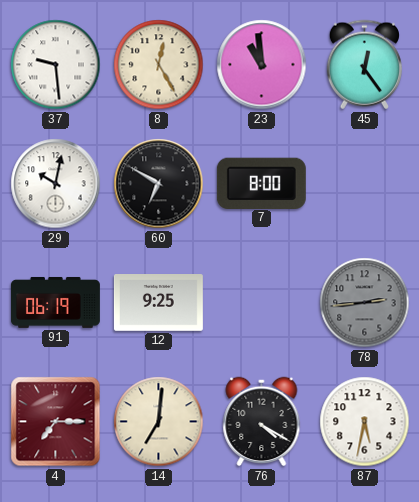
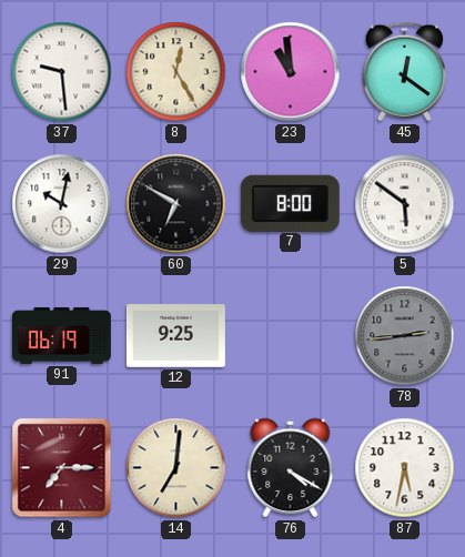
45: 12:24 -> 12:21 (404, 72)
5: none -> 5:51 (405, 204)
